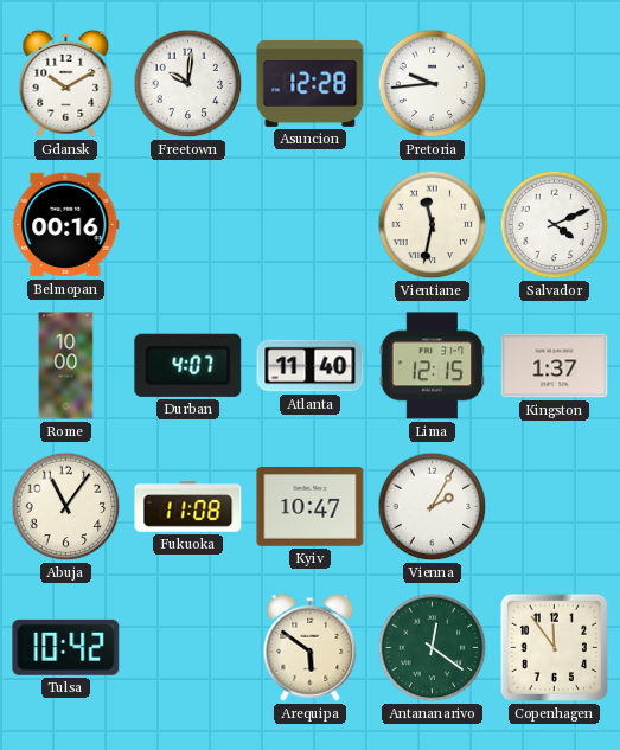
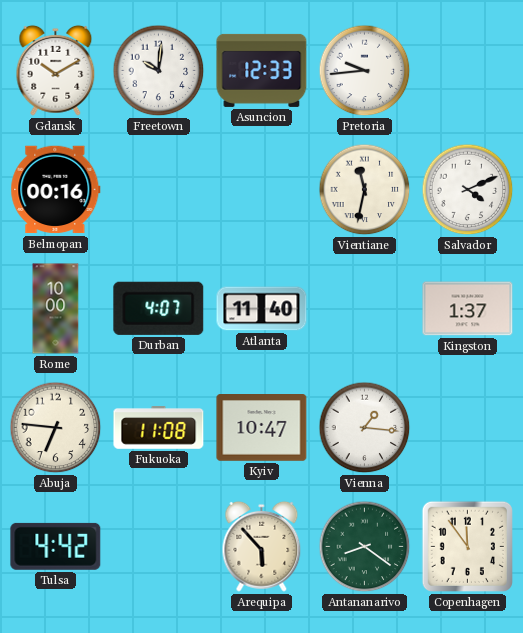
Asuncion: 12:28 -> 12:33 (262, 70)
Lima: 12:15 -> none (433, 366)
Abuja: 11:06 -> 6:46 (56, 428)
Vienna: 2:05 -> 1:16 (365, 428)
Tulsa: 10:42 -> 4:42 (56, 546)
Arequipa: 5:51 -> 5:53 (262, 546)
Antananarivo: 12:21 -> 8:21 (365, 547)
